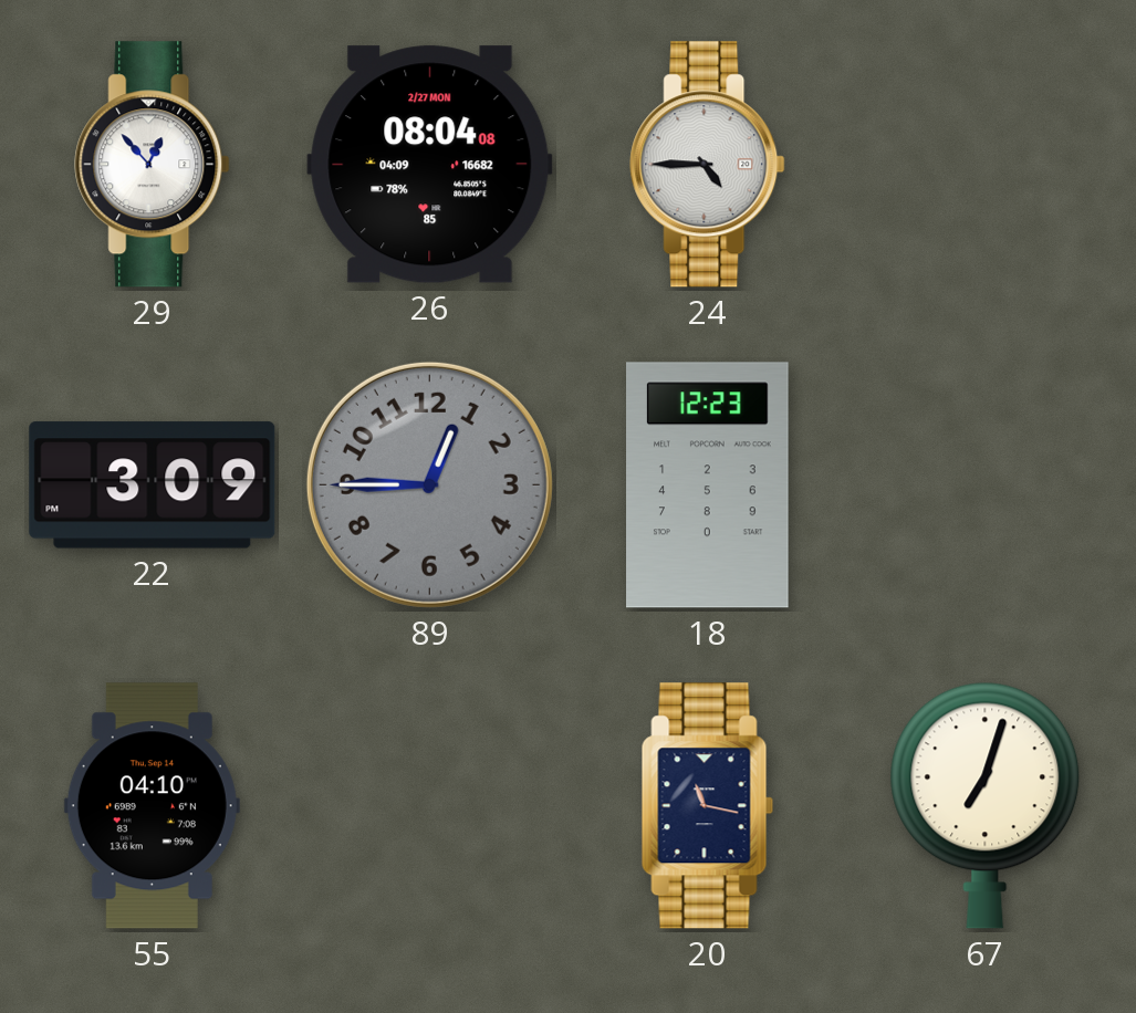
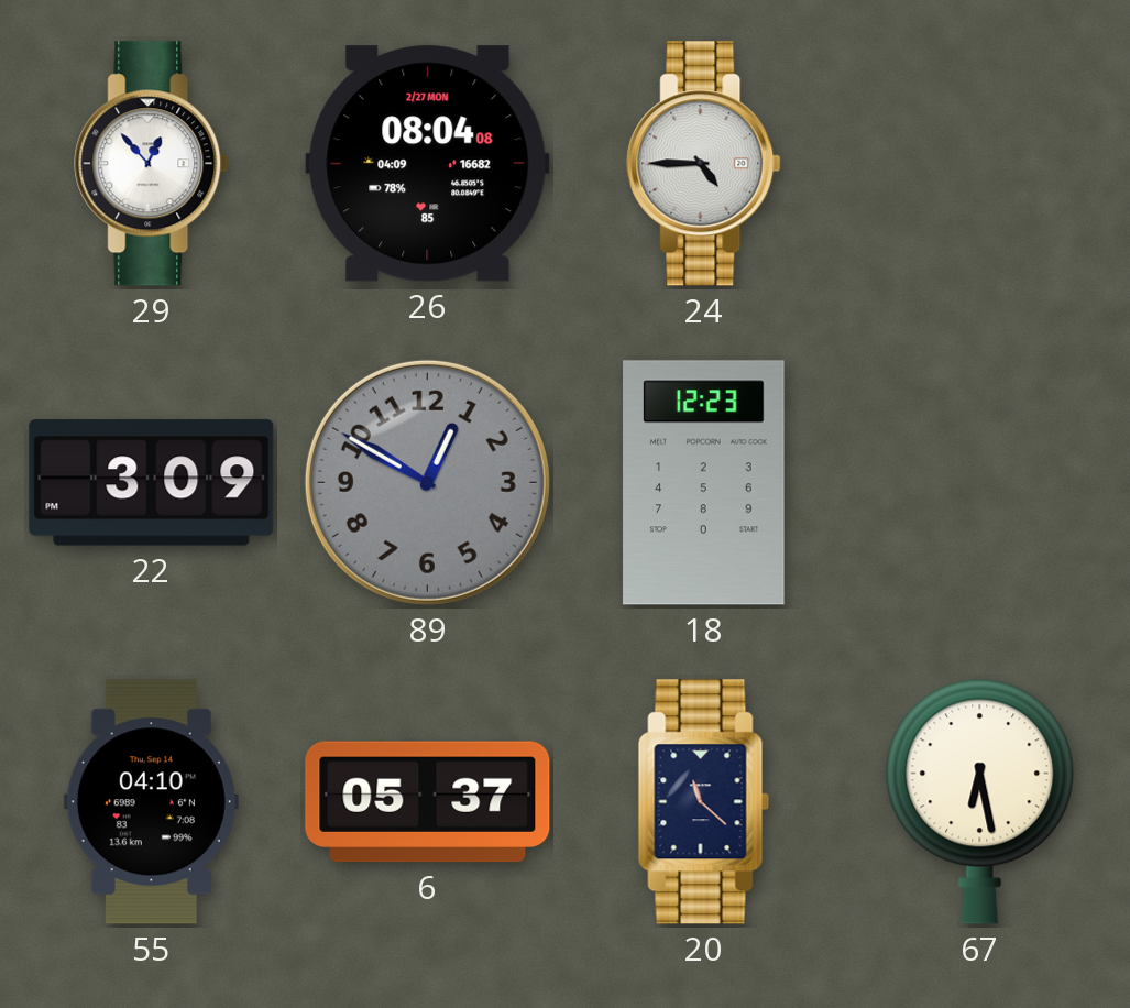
89: 12:45 -> 12:50 (427, 482)
6: none -> 05:37 (428, 802)
20: 11:17 -> 11:22 (704, 802)
67: 7:03 -> 6:28 (980, 801)
